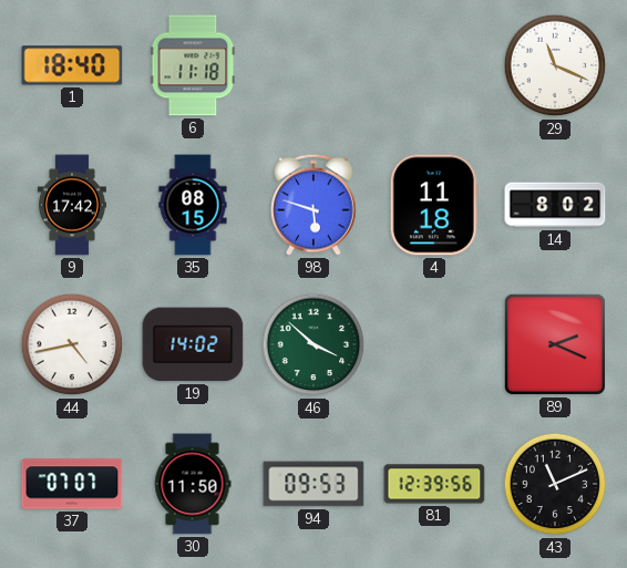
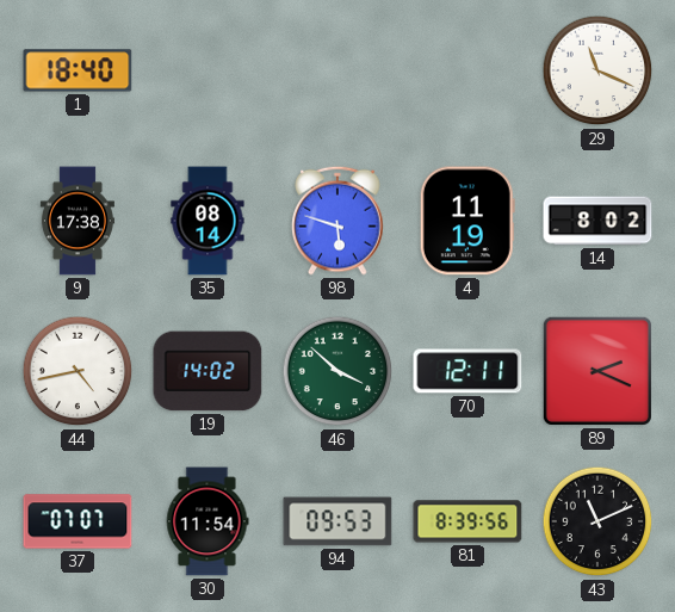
6: 11:18 -> none (193, 65)
9: 17:42 -> 17:38 (78, 221)
35: 08:15 -> 08:14 (208, 221)
4: 11:18 -> 11:19 (467, 221)
70: none -> 12:11 (467, 371)
30: 11:50 -> 11:54 (208, 521)
81: 12:39 -> 8:39 (467, 521)
